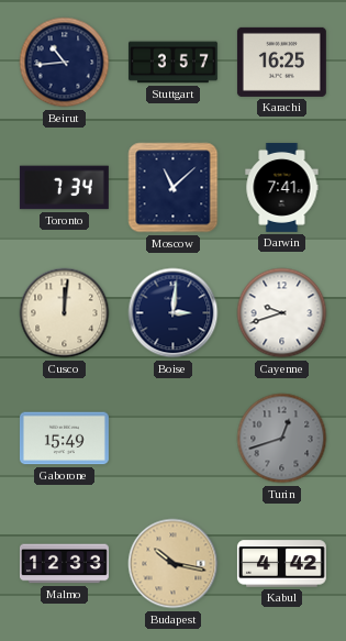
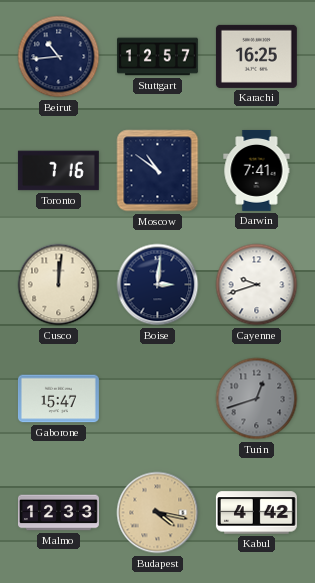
Stuttgart: 3:57 -> 12:57 (157, 57)
Toronto: 7:34 -> 7:16 (58, 171)
Moscow: 11:08 -> 10:51 (158, 171)
Gaborone: 15:49 -> 15:47 (58, 399)
Budapest: 10:17 -> 4:17 (158, 513)
